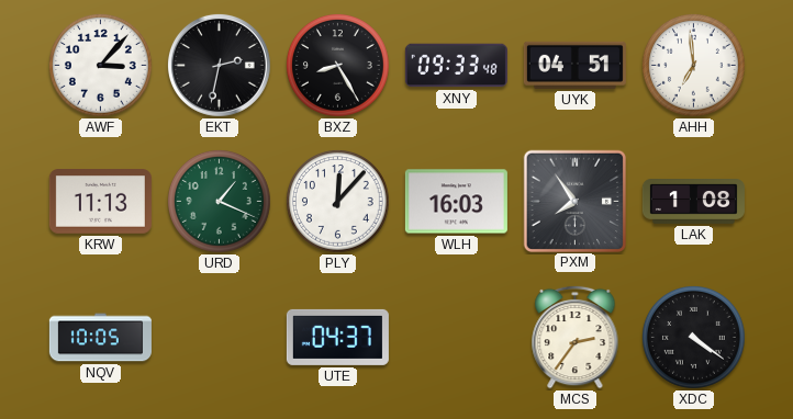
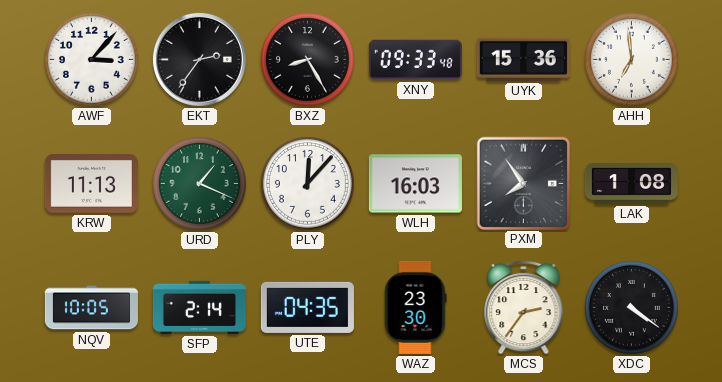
EKT: 2:32 -> 2:36 (199, 59)
UYK: 04:51 -> 15:36 (523, 59)
SFP: none -> 2:14 (199, 307)
UTE: 04:37 -> 04:35 (307, 307)
WAZ: none -> 23:30 (416, 307)
